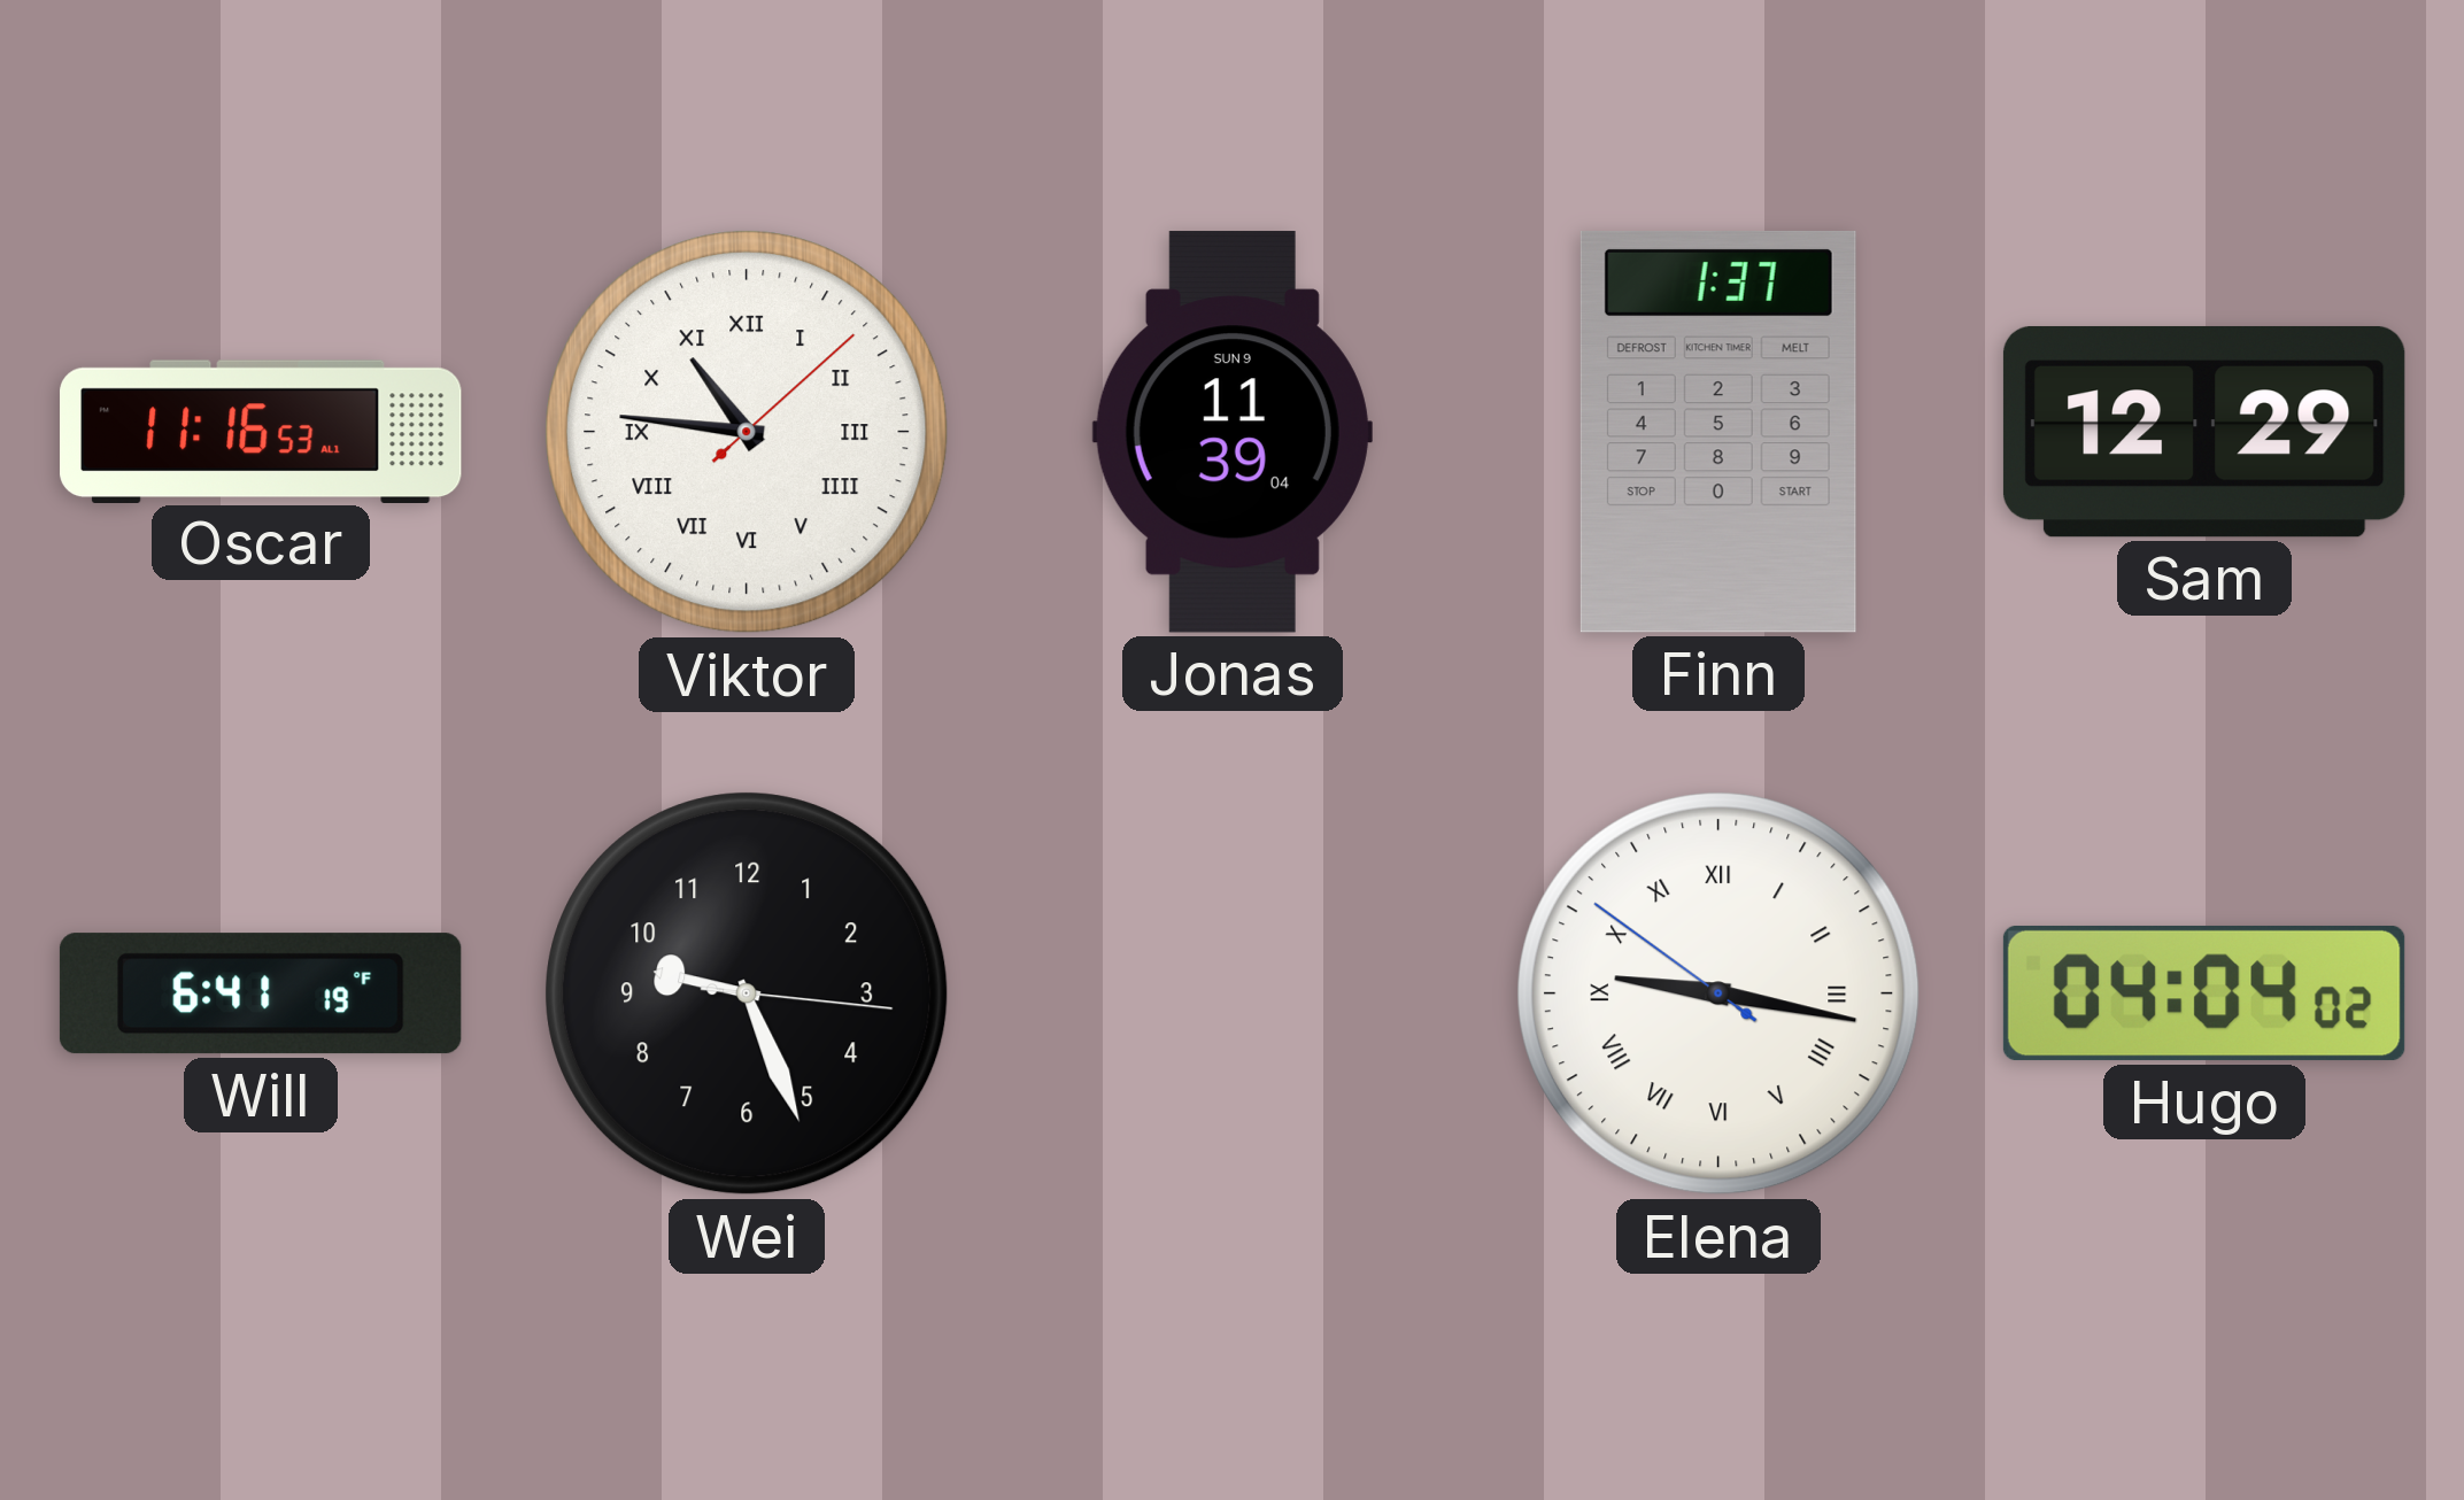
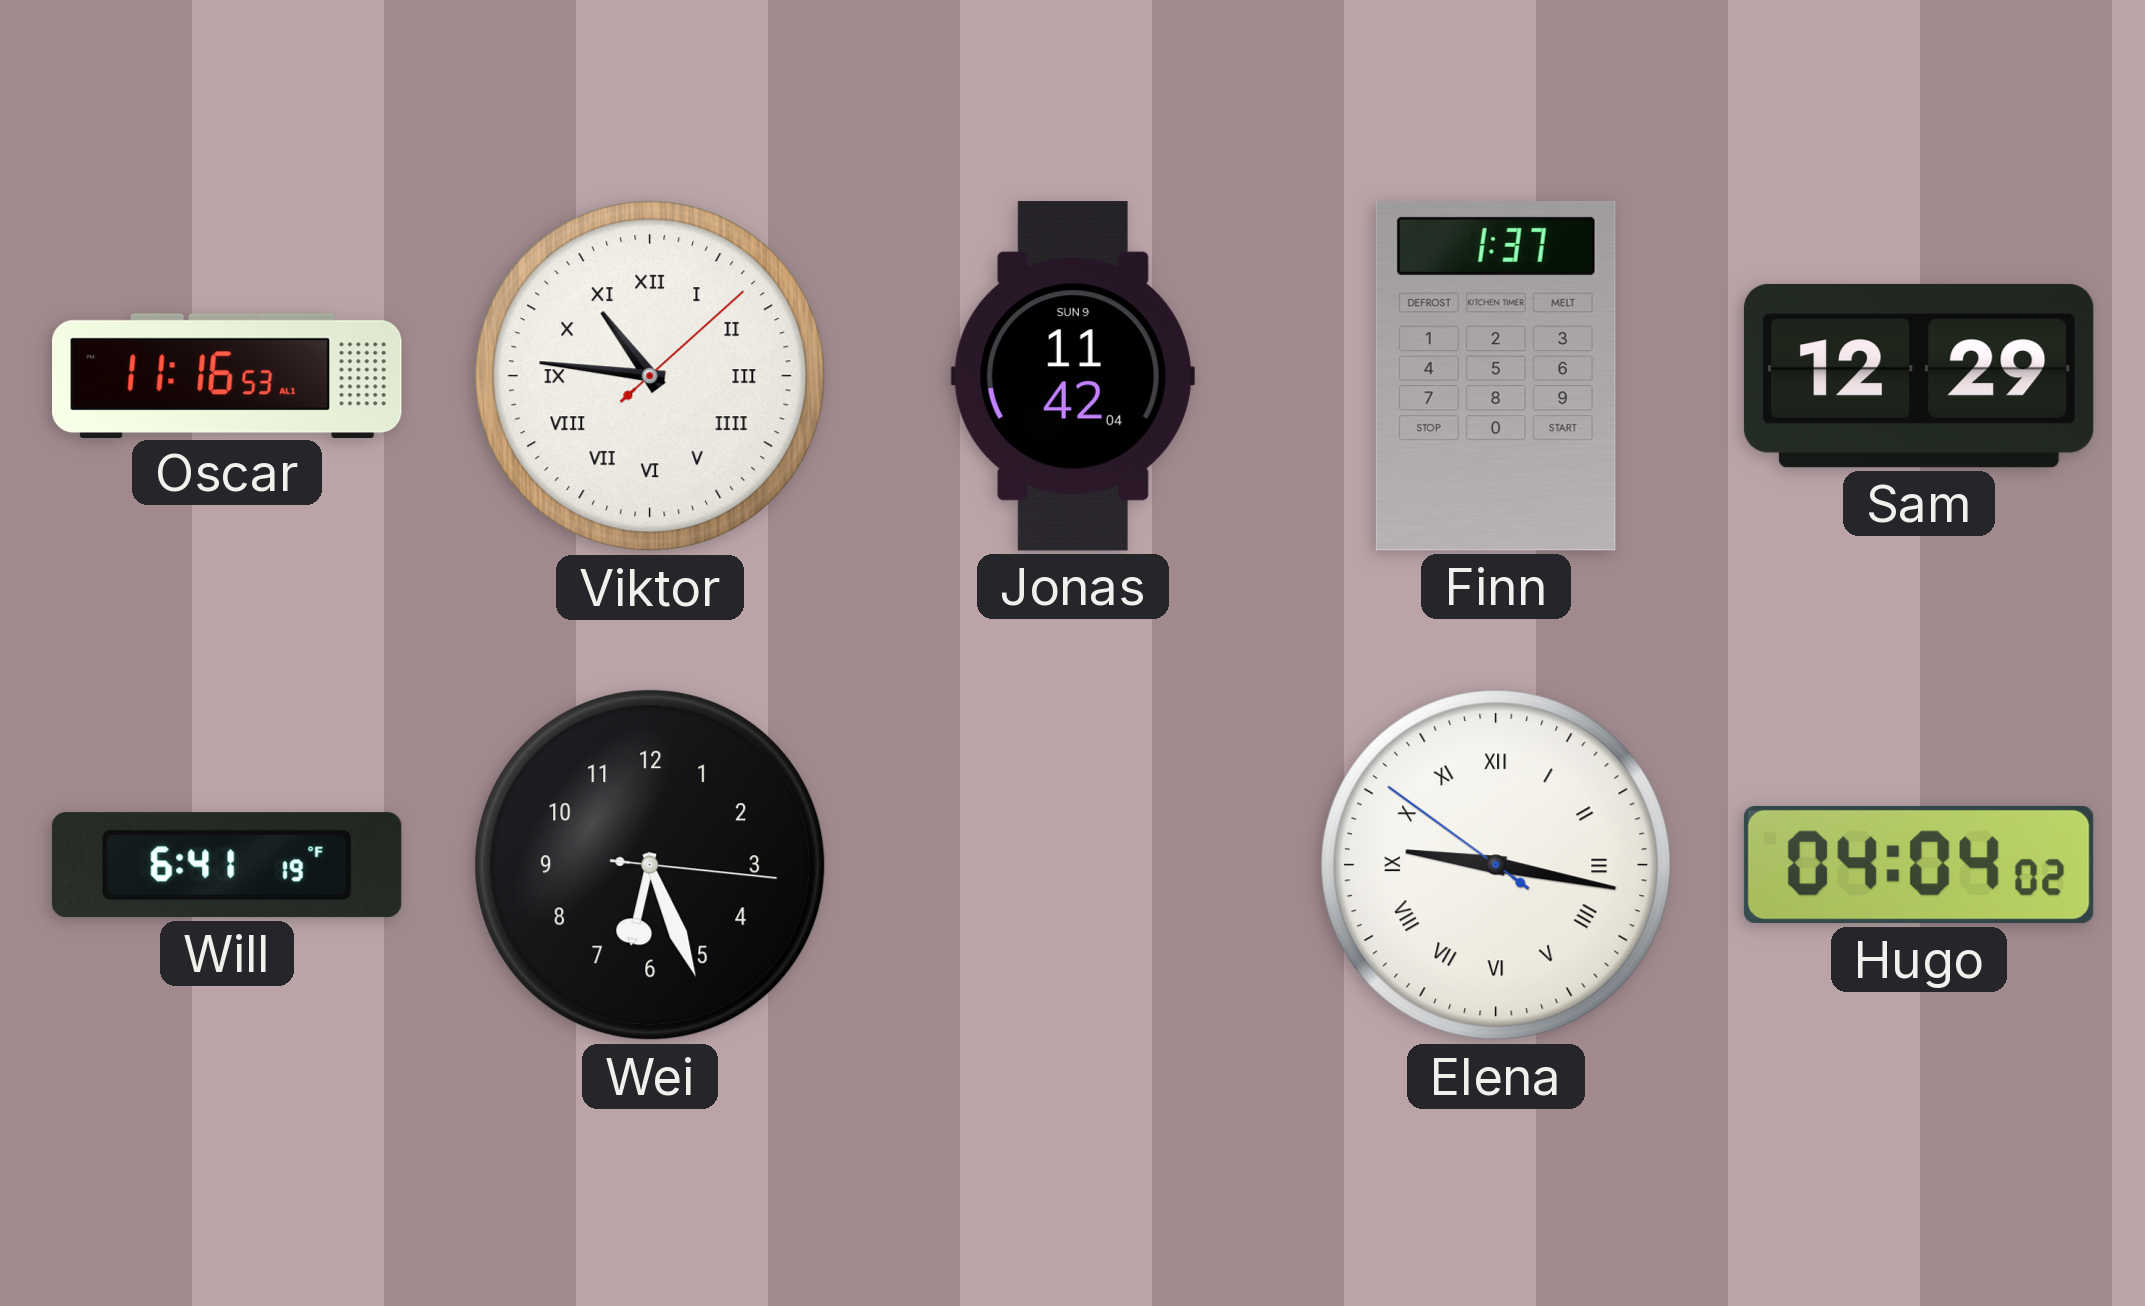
Jonas: 11:39 -> 11:42 (1073, 376)
Wei: 9:26 -> 6:26 (650, 865)
